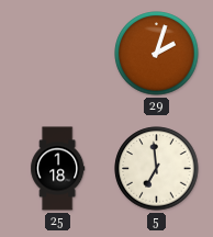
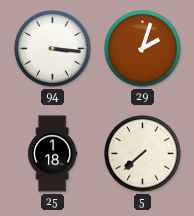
94: none -> 3:16 (53, 49)
5: 6:59 -> 7:38 (143, 154)
